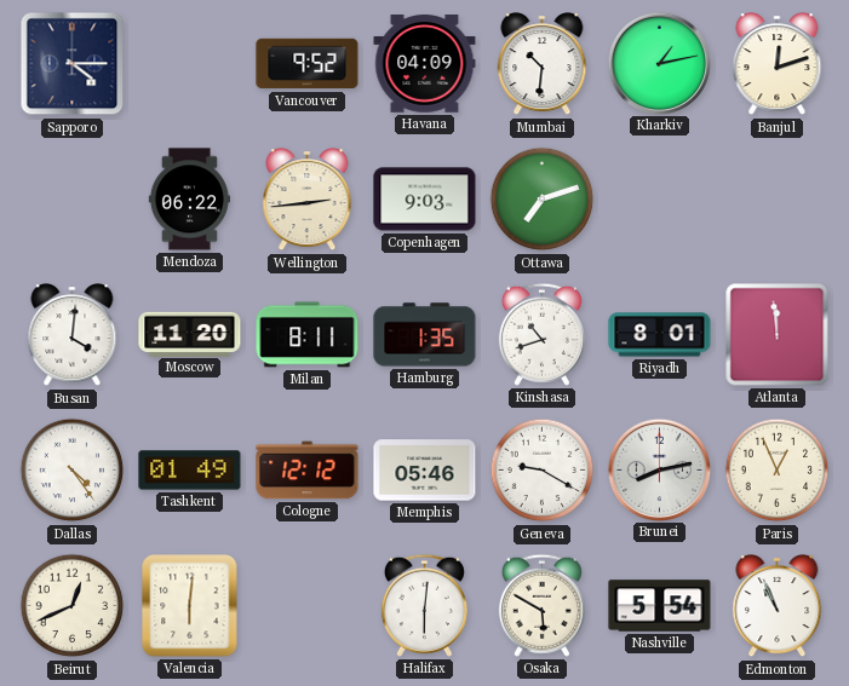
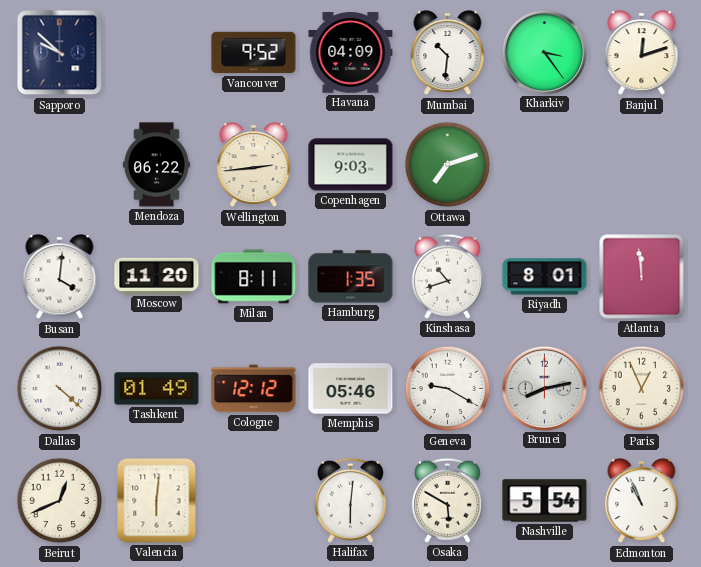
Sapporo: 4:15 -> 9:52 (60, 53)
Kharkiv: 1:13 -> 3:24 (544, 52)
Dallas: 4:24 -> 4:22 (60, 389)
